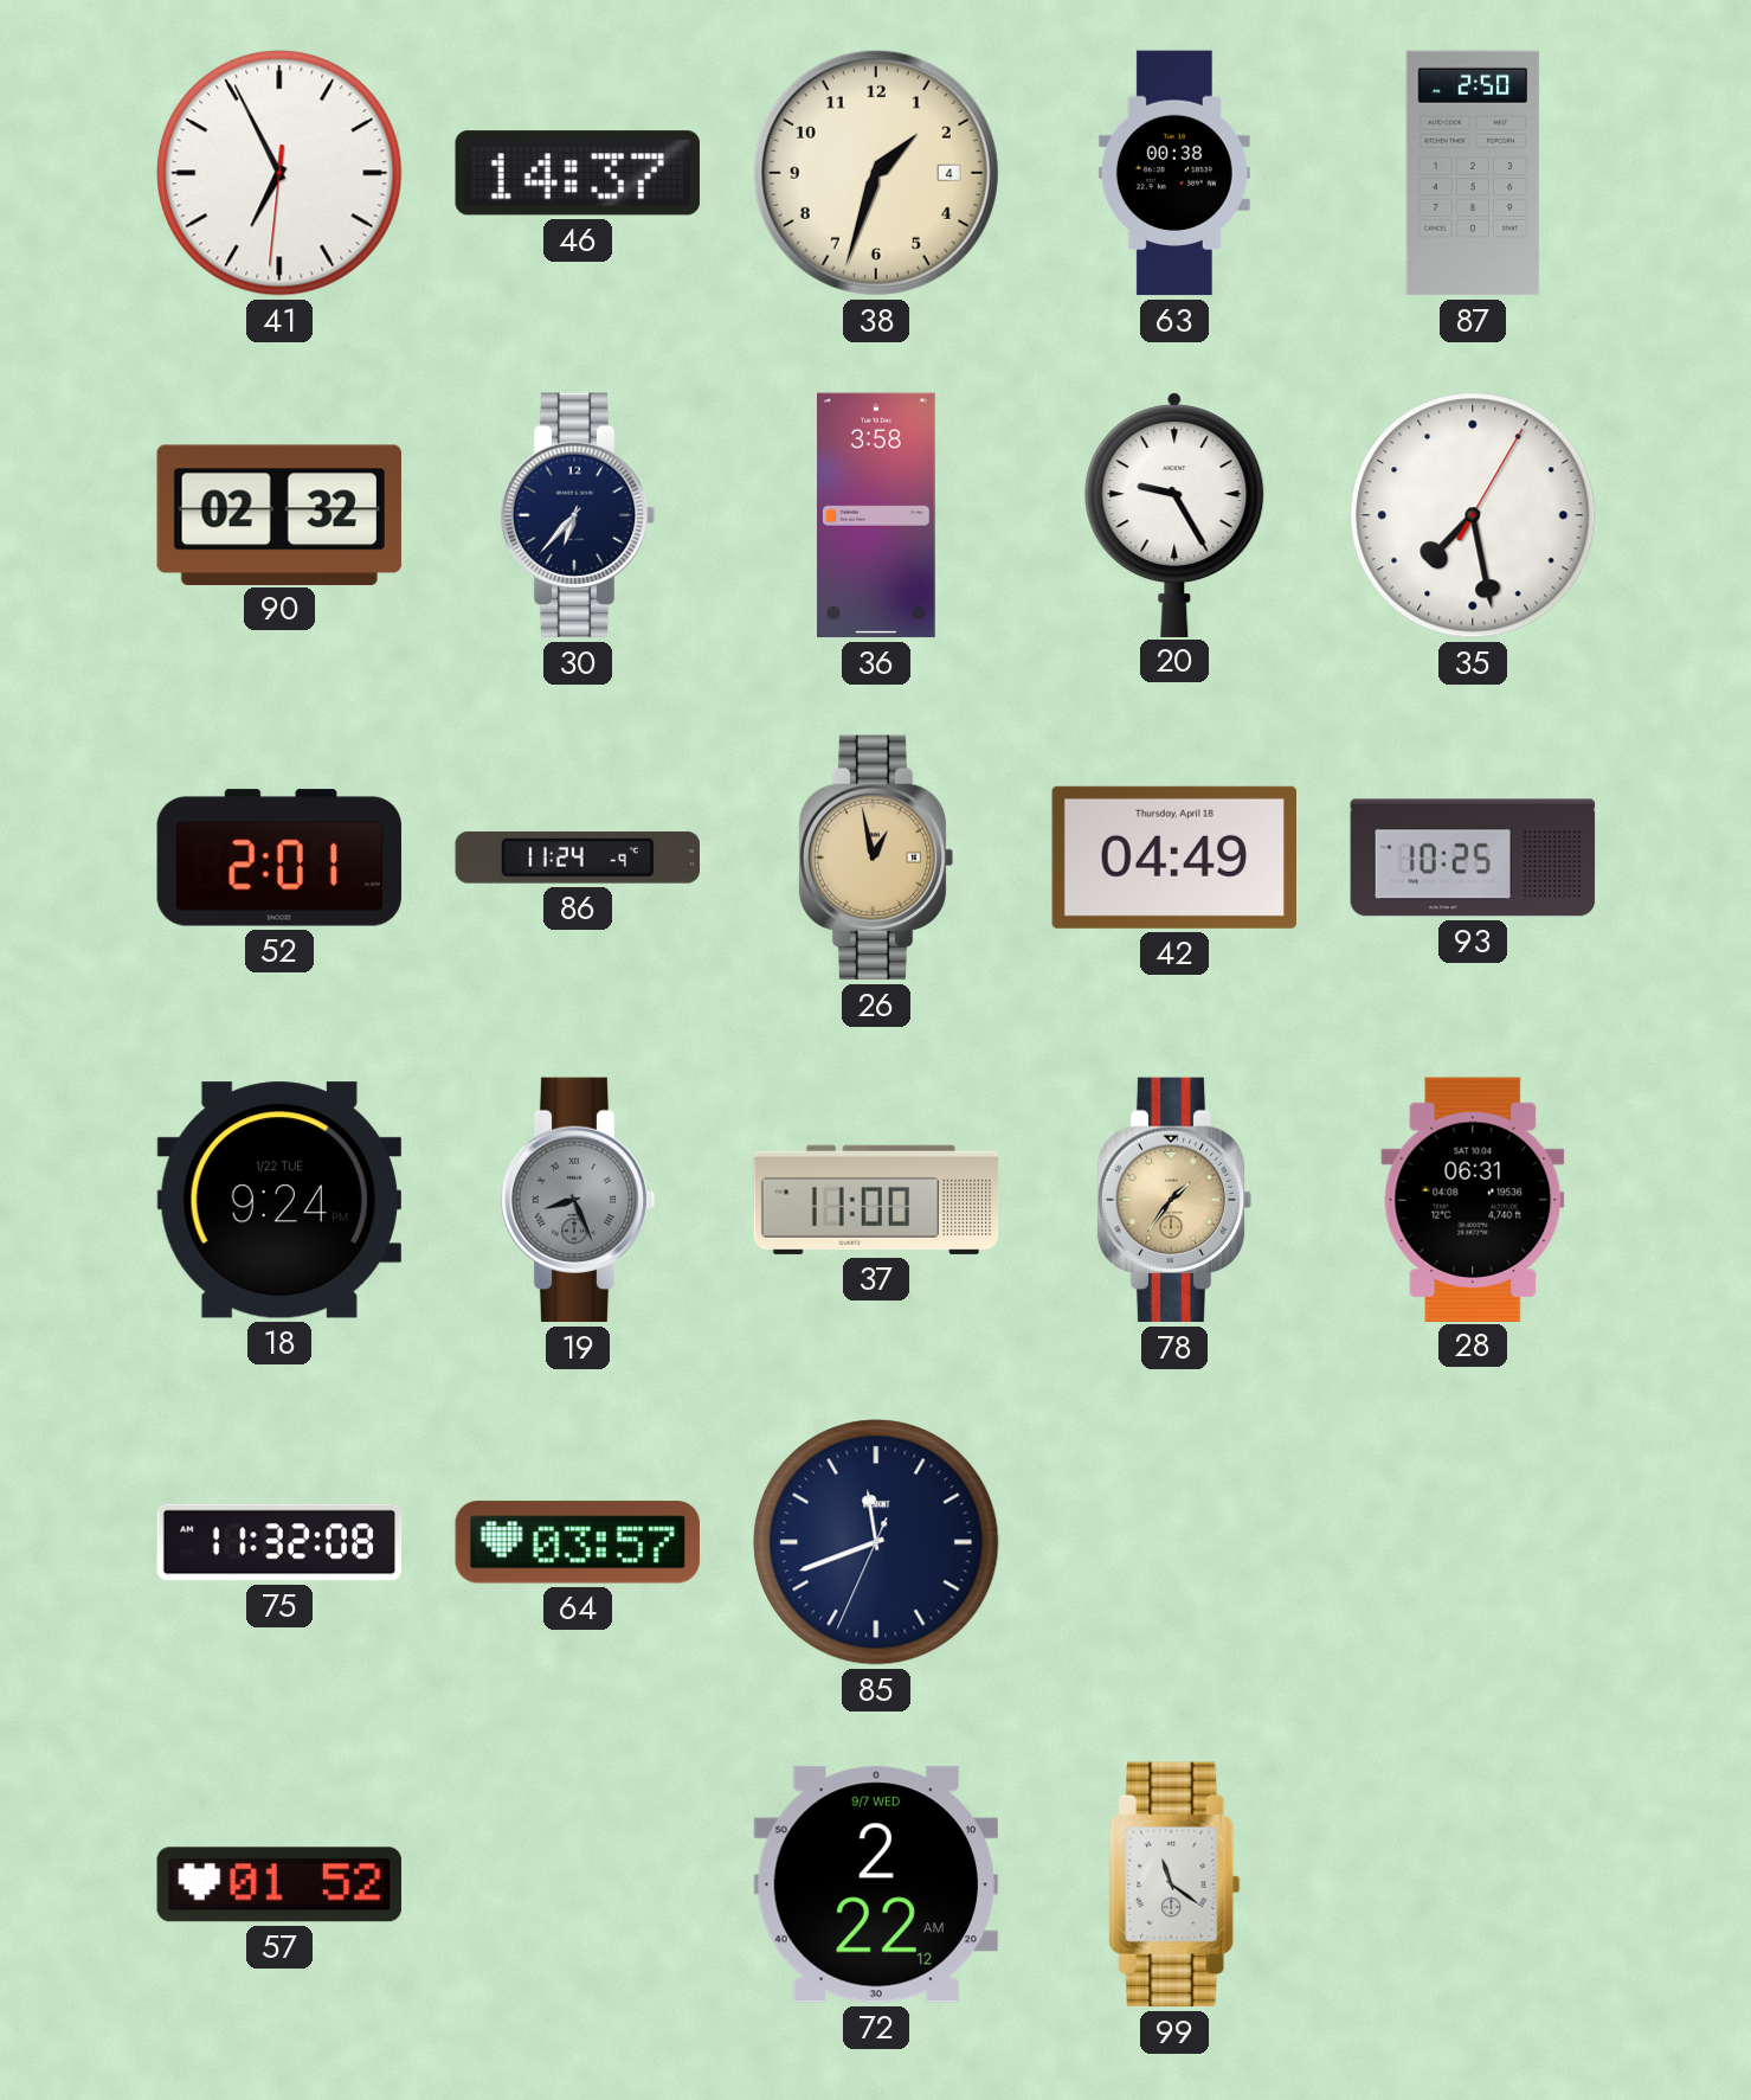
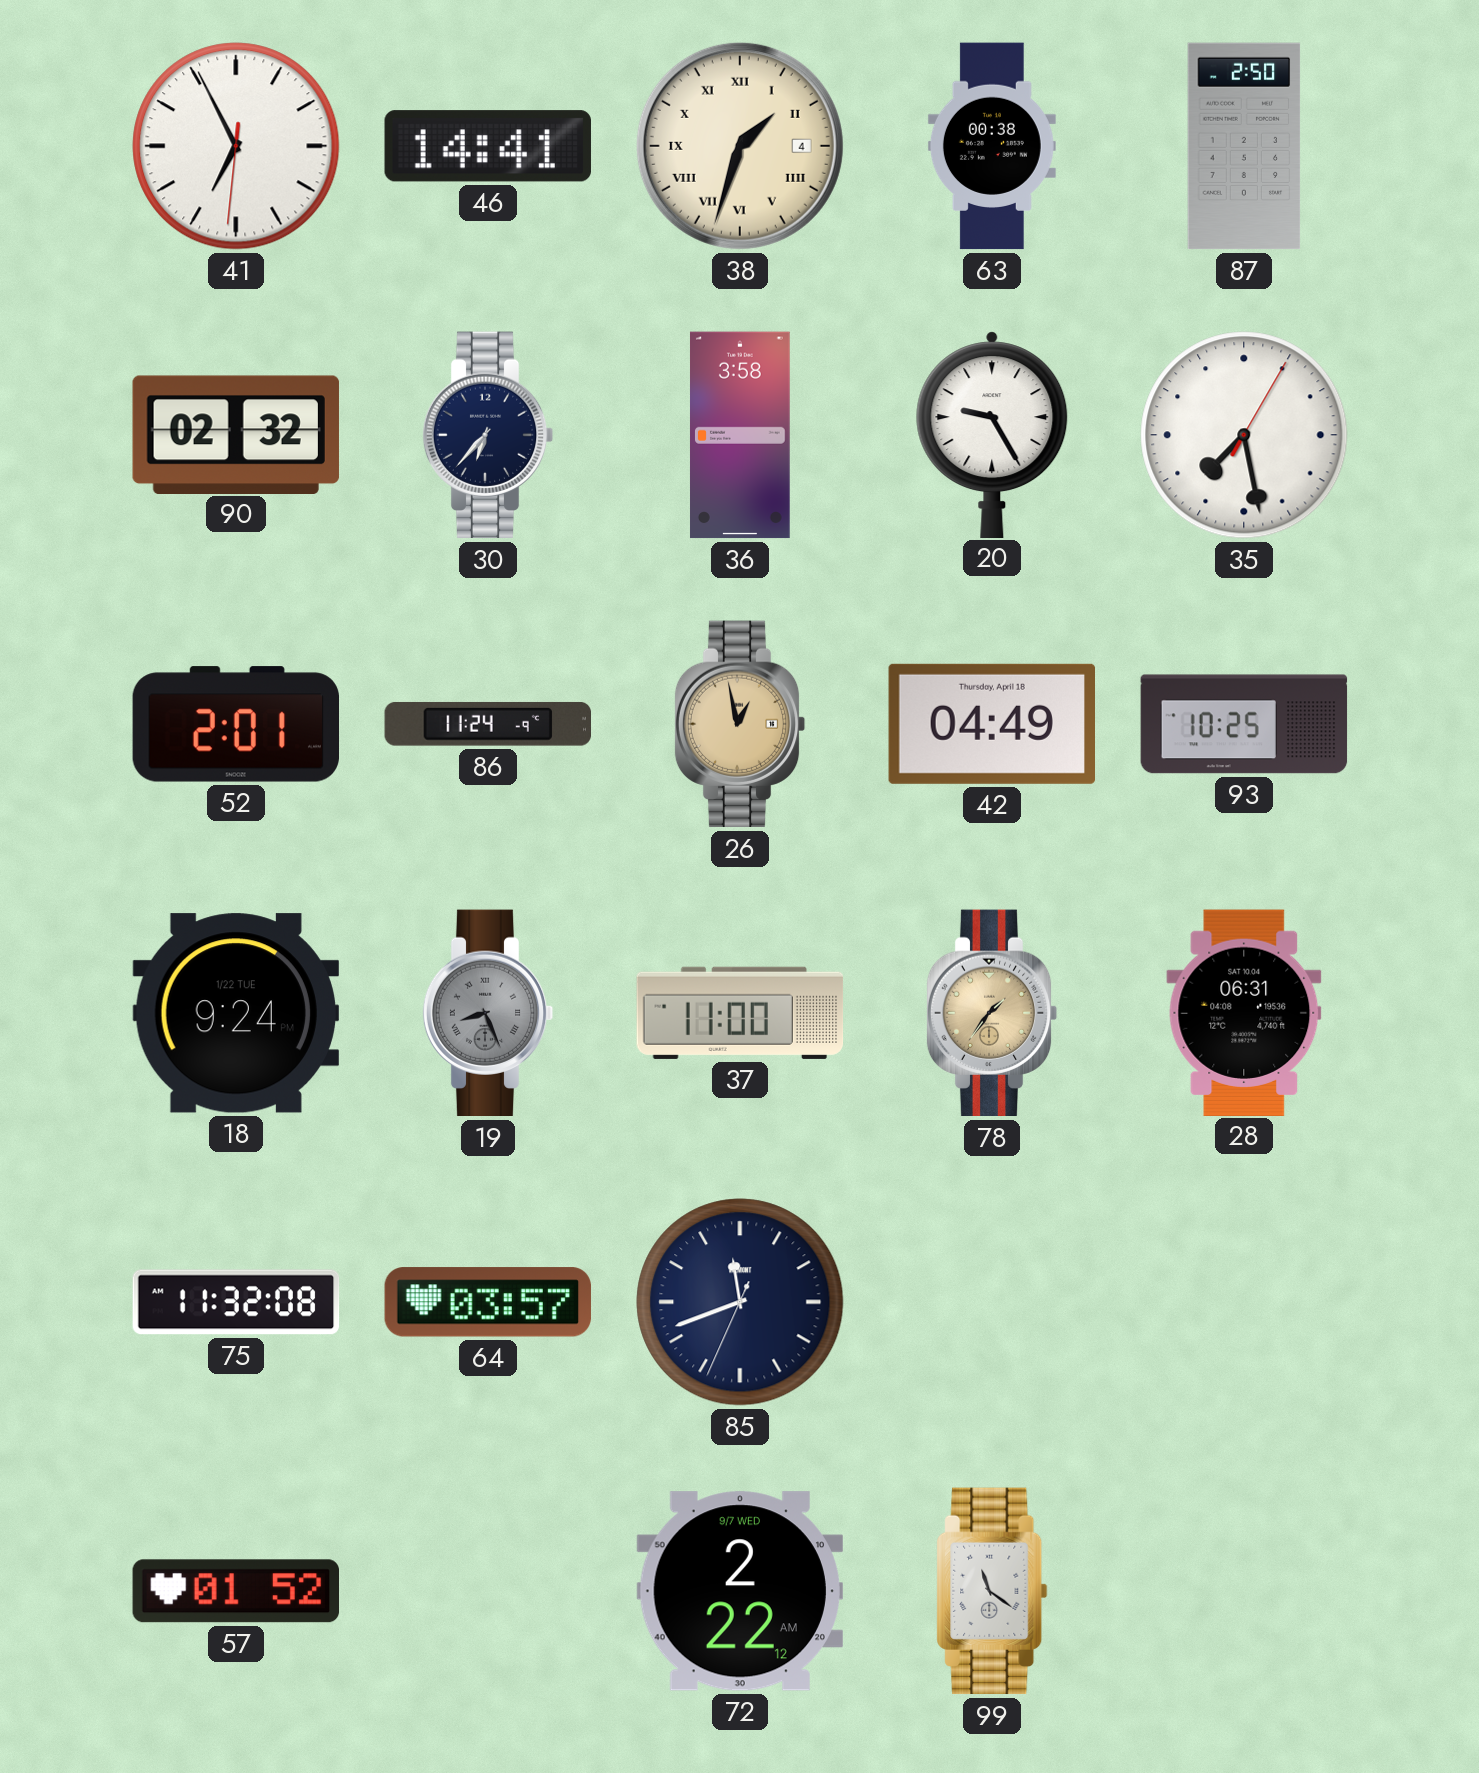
46: 14:37 -> 14:41 (488, 146)
38 numerals: Arabic -> Roman (740, 146)
